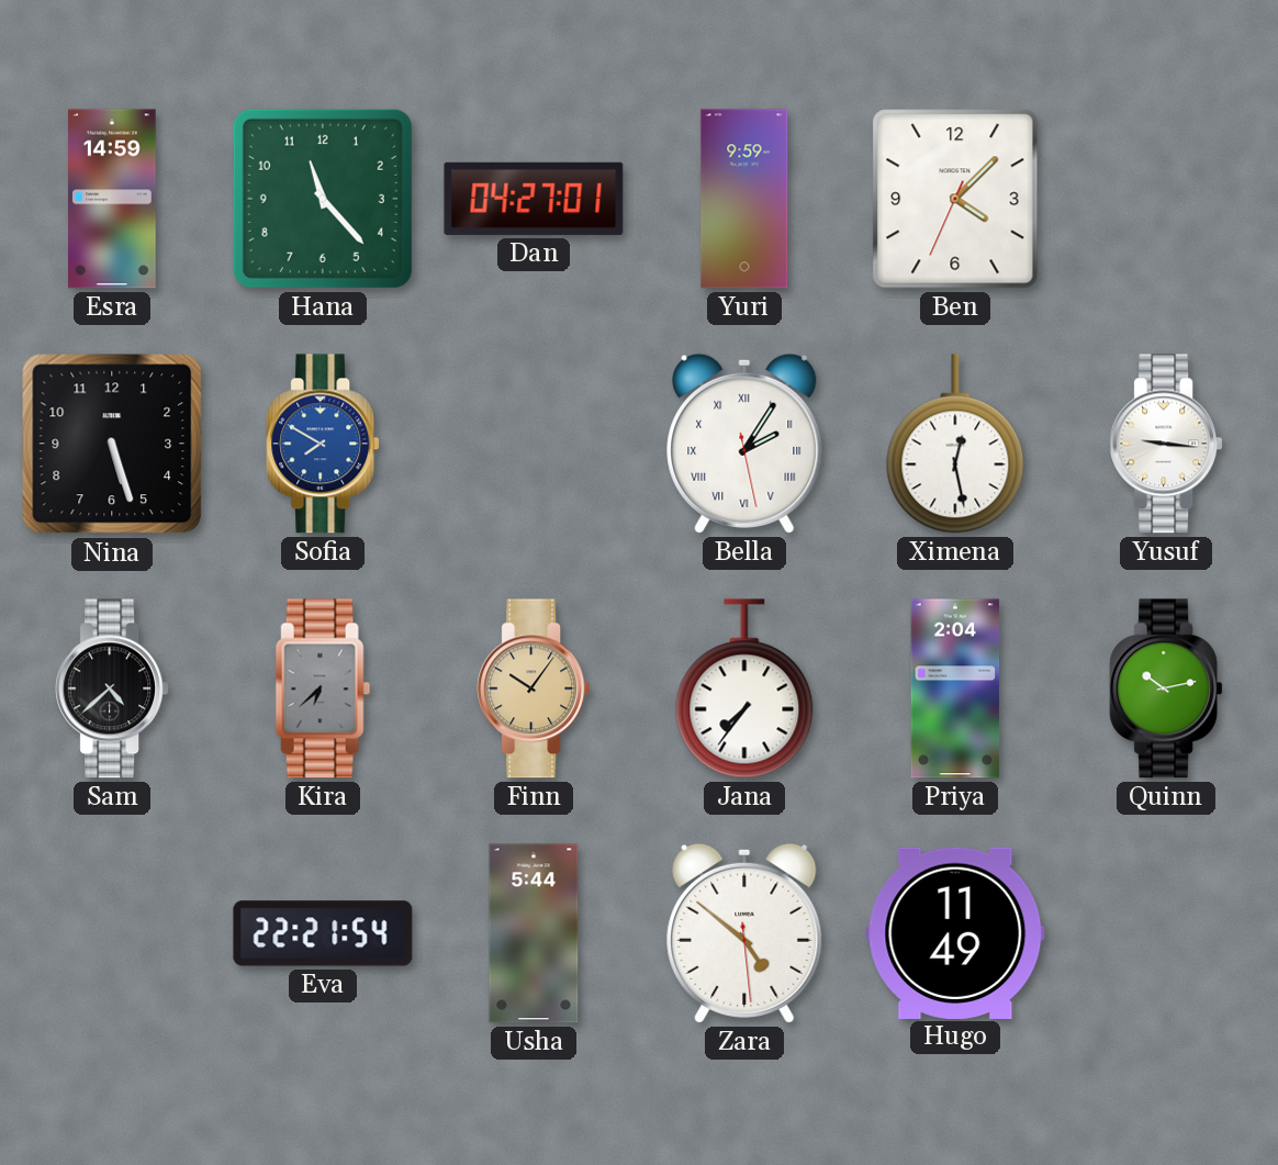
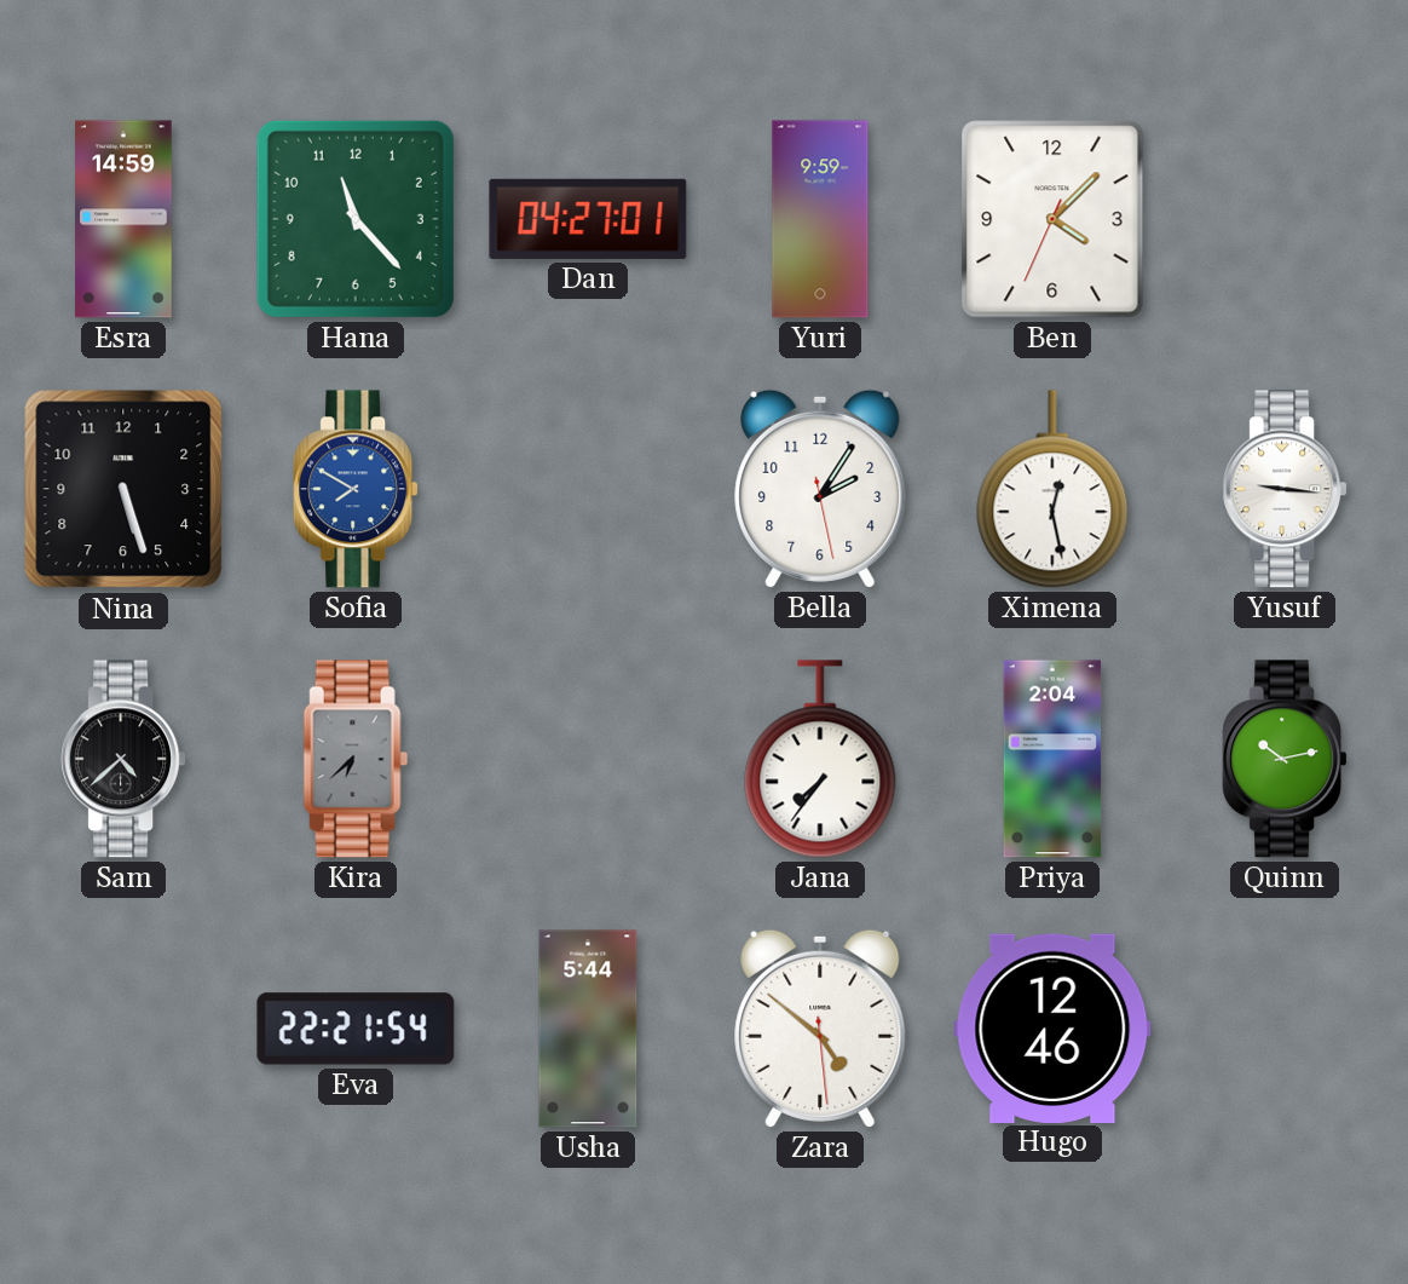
Bella numerals: Roman -> Arabic (820, 489)
Finn: 10:06 -> none (534, 688)
Hugo: 11:49 -> 12:46 (1052, 1027)
